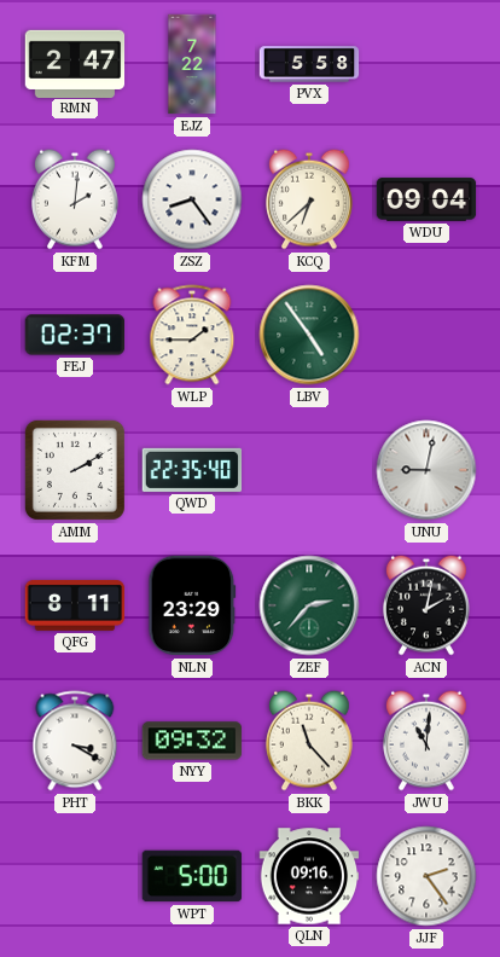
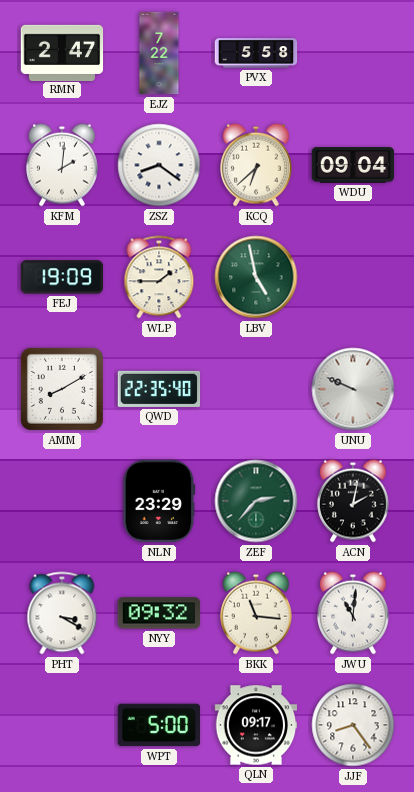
ZSZ: 8:24 -> 8:21 (159, 165)
FEJ: 02:37 -> 19:09 (62, 277)
LBV: 4:54 -> 4:58 (256, 277)
AMM: 2:10 -> 8:10 (62, 389)
UNU: 9:02 -> 9:49 (353, 389)
QFG: 8:11 -> none (75, 605)
BKK: 11:23 -> 11:16 (257, 613)
QLN: 09:16 -> 09:17 (256, 725)
JJF: 2:24 -> 8:24 (353, 725)
